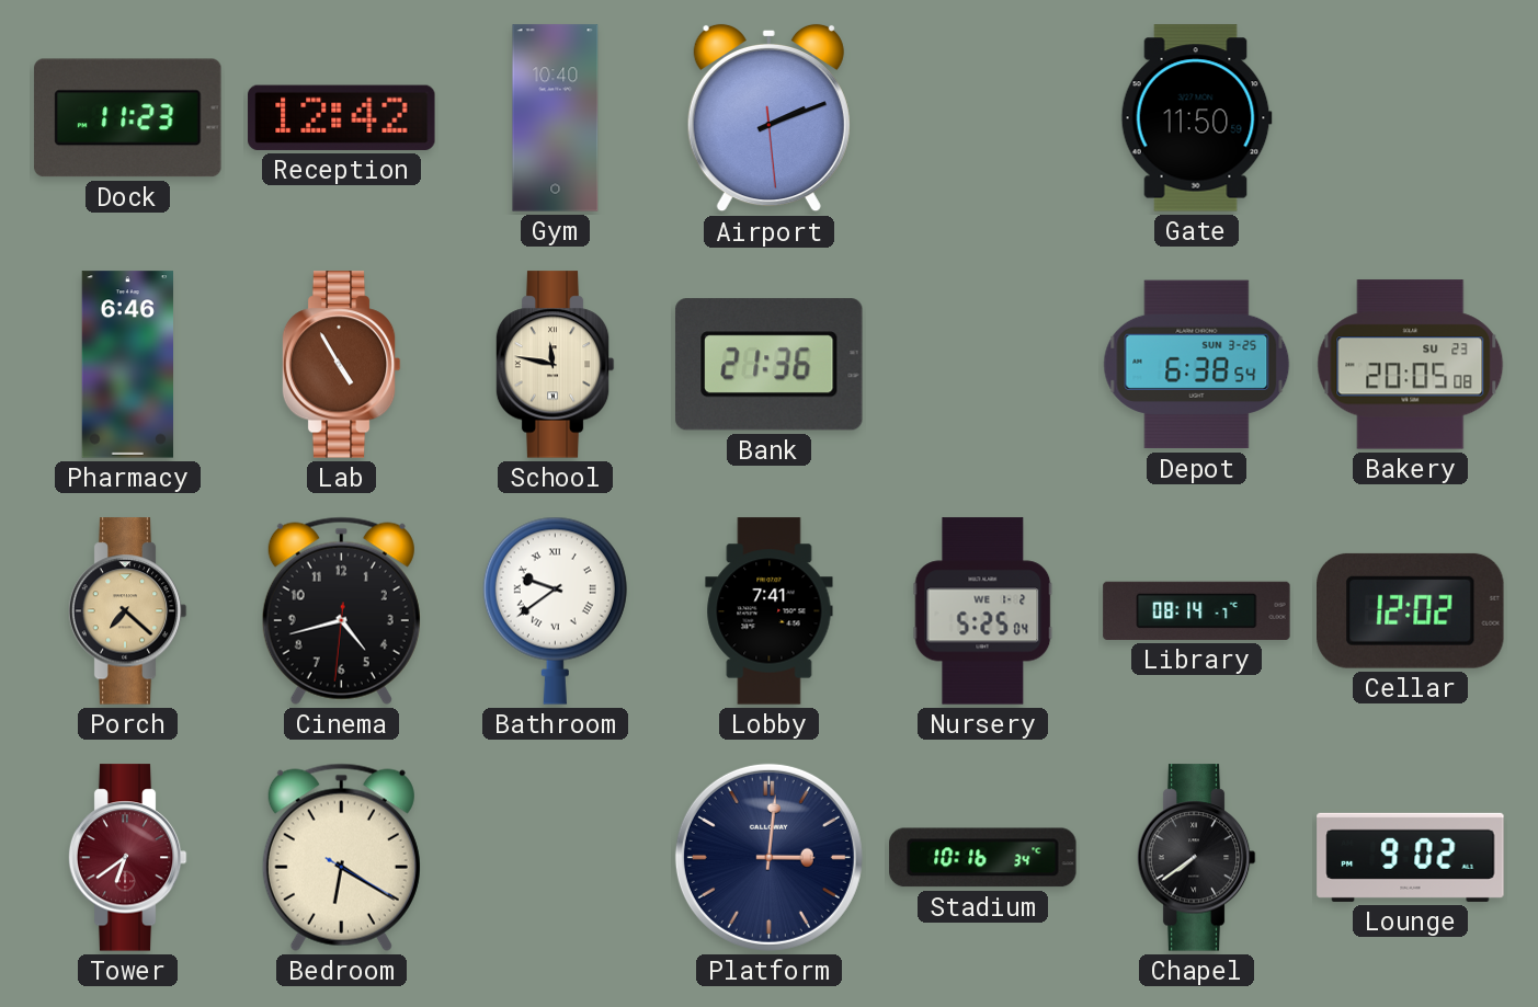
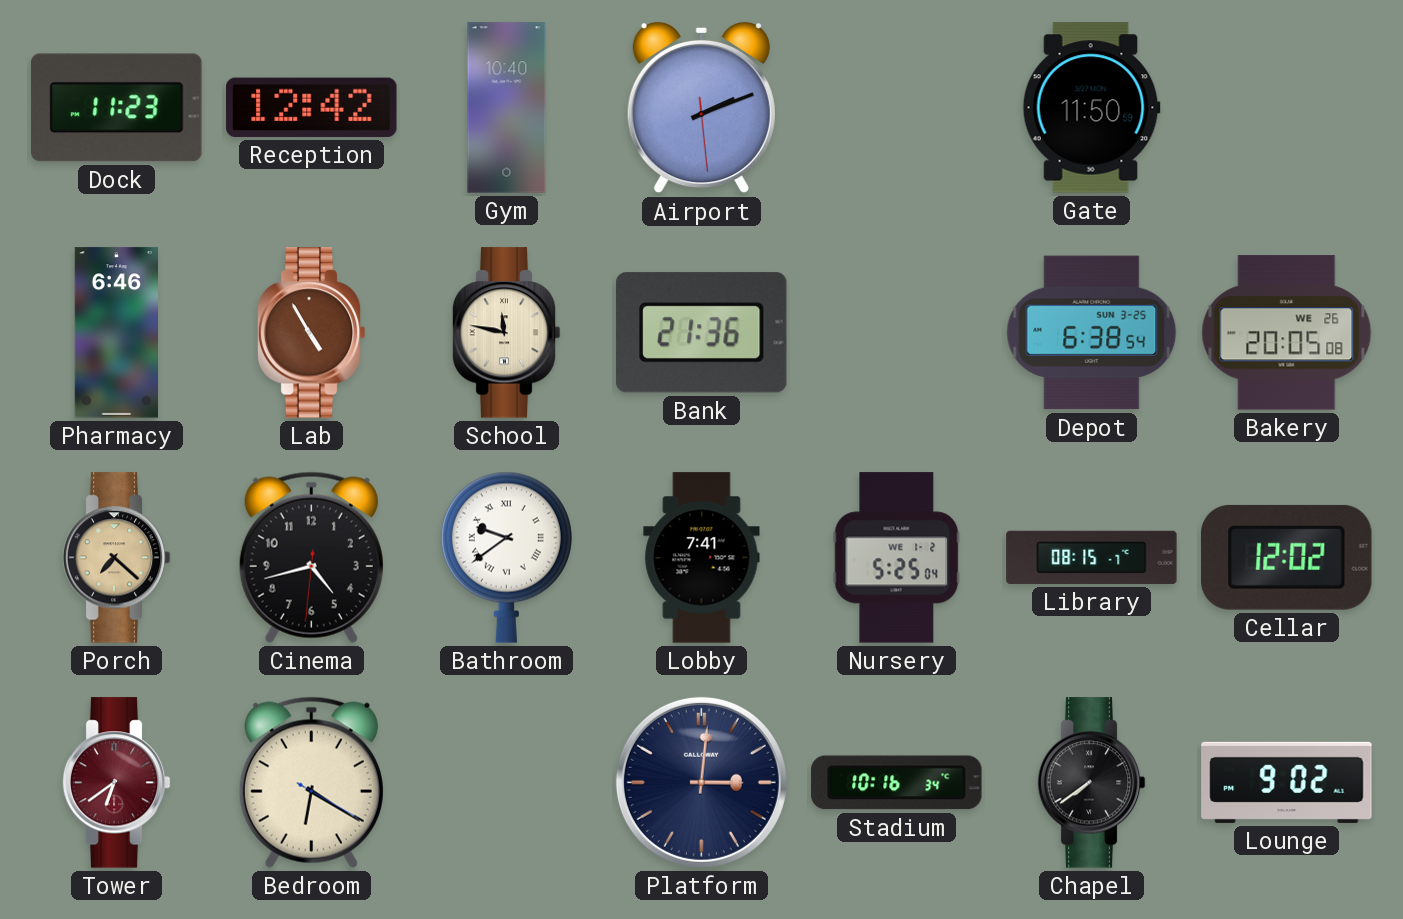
Bakery date: SU 23 -> WE 26 (1287, 333)
Library: 08:14 -> 08:15 (1092, 557)
